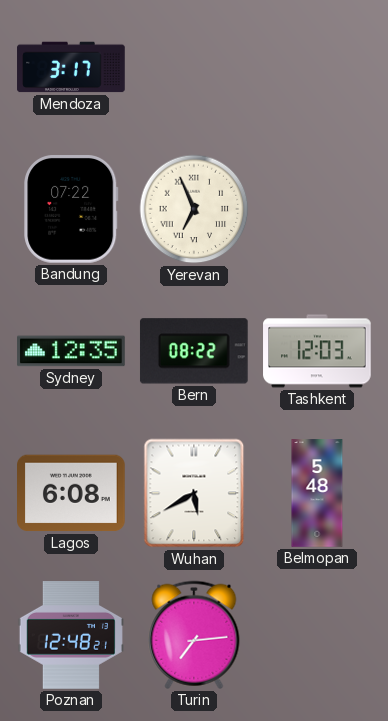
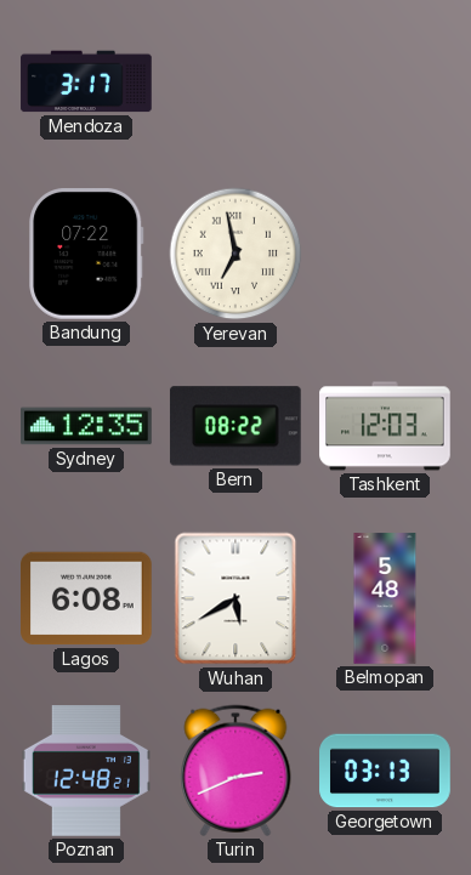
Yerevan: 6:56 -> 6:58 (235, 254)
Turin: 7:14 -> 2:41 (235, 771)
Georgetown: none -> 03:13 (385, 771)
